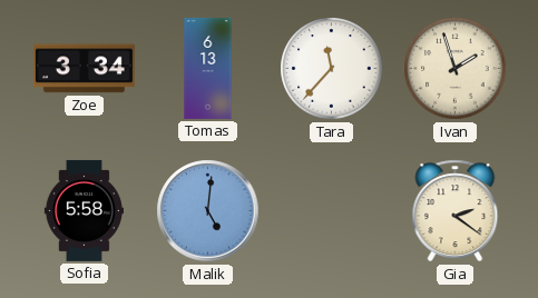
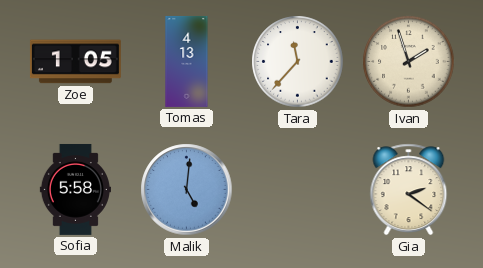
Zoe: 3:34 -> 1:05 (75, 62)
Tomas: 6:13 -> 4:13 (187, 61)
